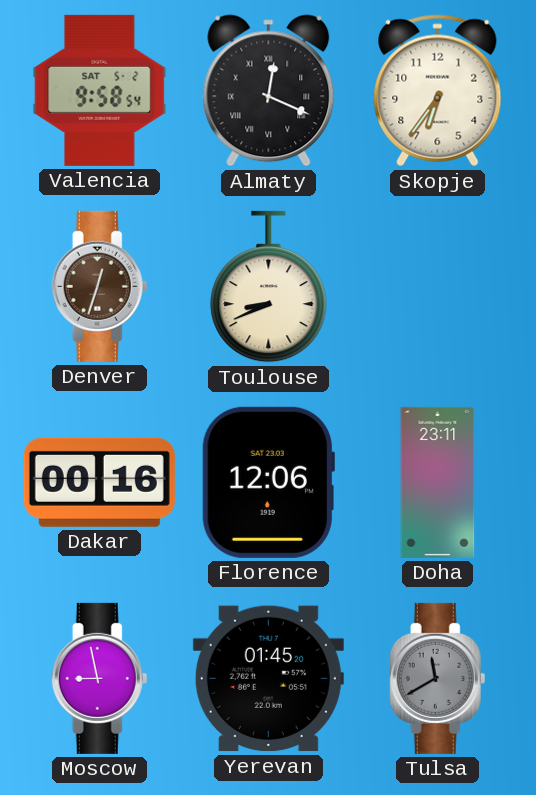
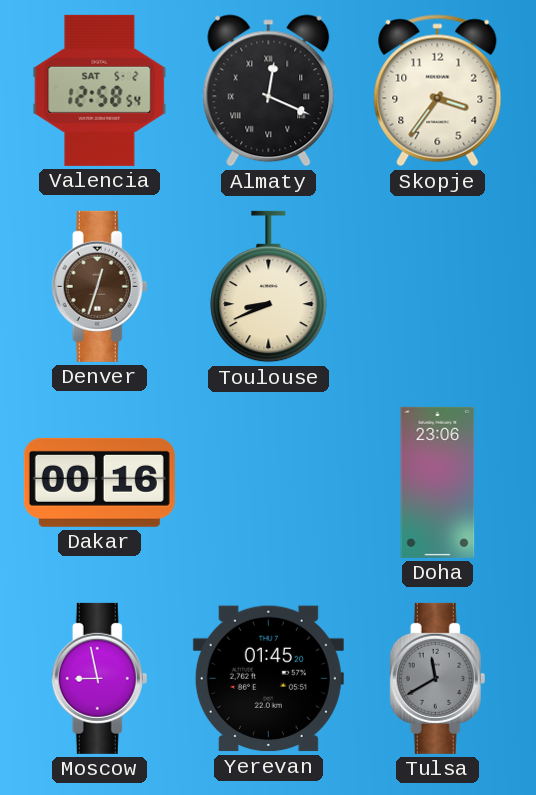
Valencia: 9:58 -> 12:58 (100, 90)
Skopje: 6:36 -> 3:36 (438, 91)
Florence: 12:06 -> none (268, 482)
Doha: 23:11 -> 23:06 (438, 482)
